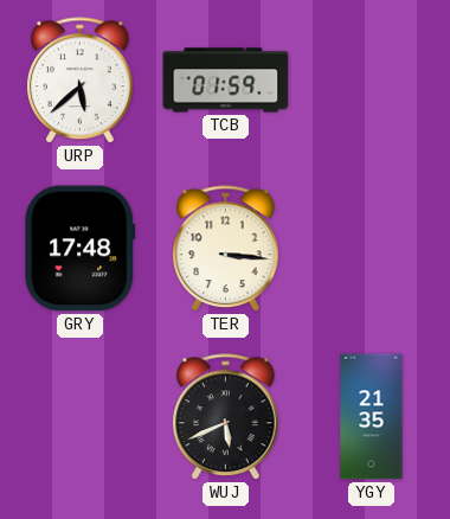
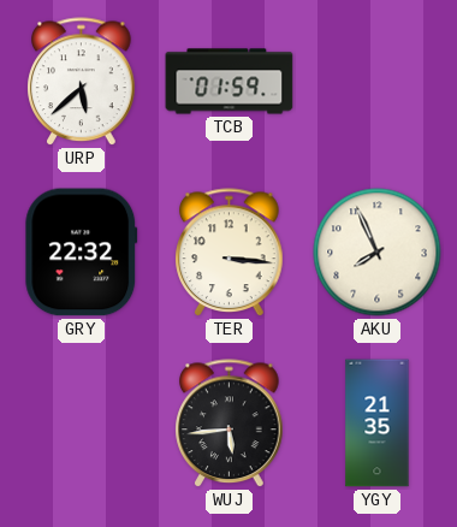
GRY: 17:48 -> 22:32 (82, 253)
AKU: none -> 7:56 (378, 253)
WUJ: 5:41 -> 5:44 (230, 424)
